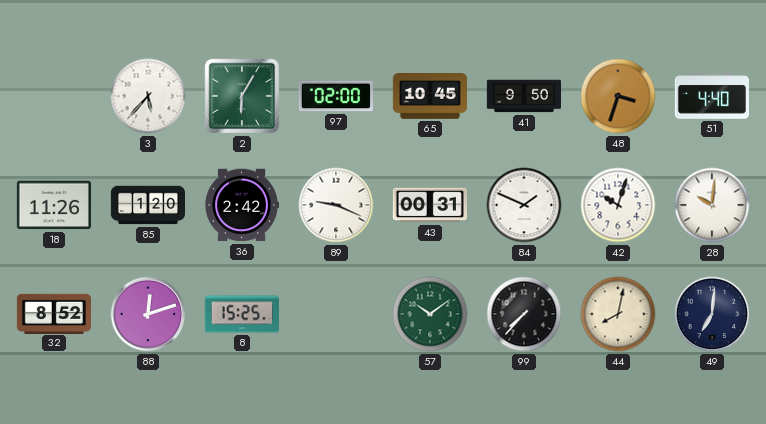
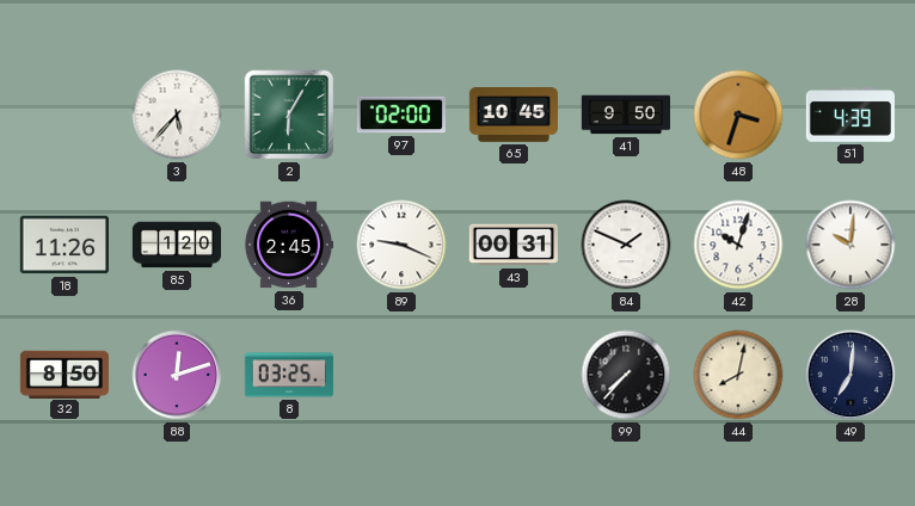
51: 4:40 -> 4:39 (850, 115)
36: 2:42 -> 2:45 (289, 245)
32: 8:52 -> 8:50 (63, 374)
8: 15:25 -> 03:25 (289, 375)
57: 10:09 -> none (430, 314)
